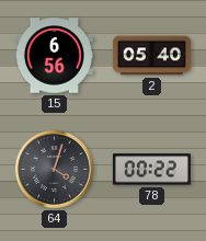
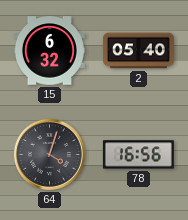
15: 6:56 -> 6:32 (49, 51)
78: 00:22 -> 16:56 (138, 155)
